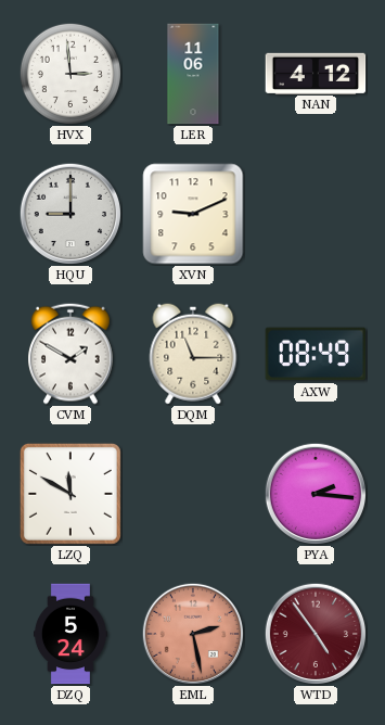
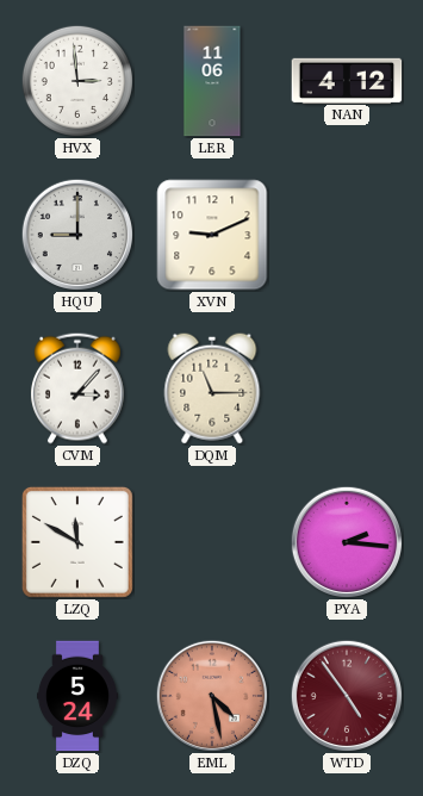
CVM: 1:50 -> 3:07 (79, 388)
AXW: 08:49 -> none (316, 354)
EML: 2:28 -> 4:28 (211, 695)
